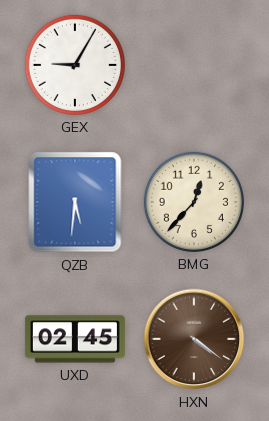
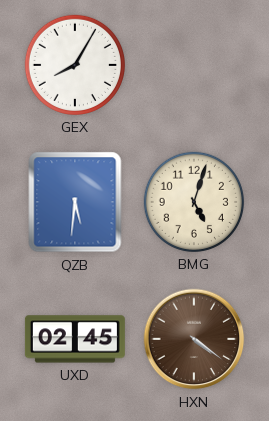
GEX: 9:05 -> 8:05 (75, 65)
BMG: 12:37 -> 5:03 (194, 202)
